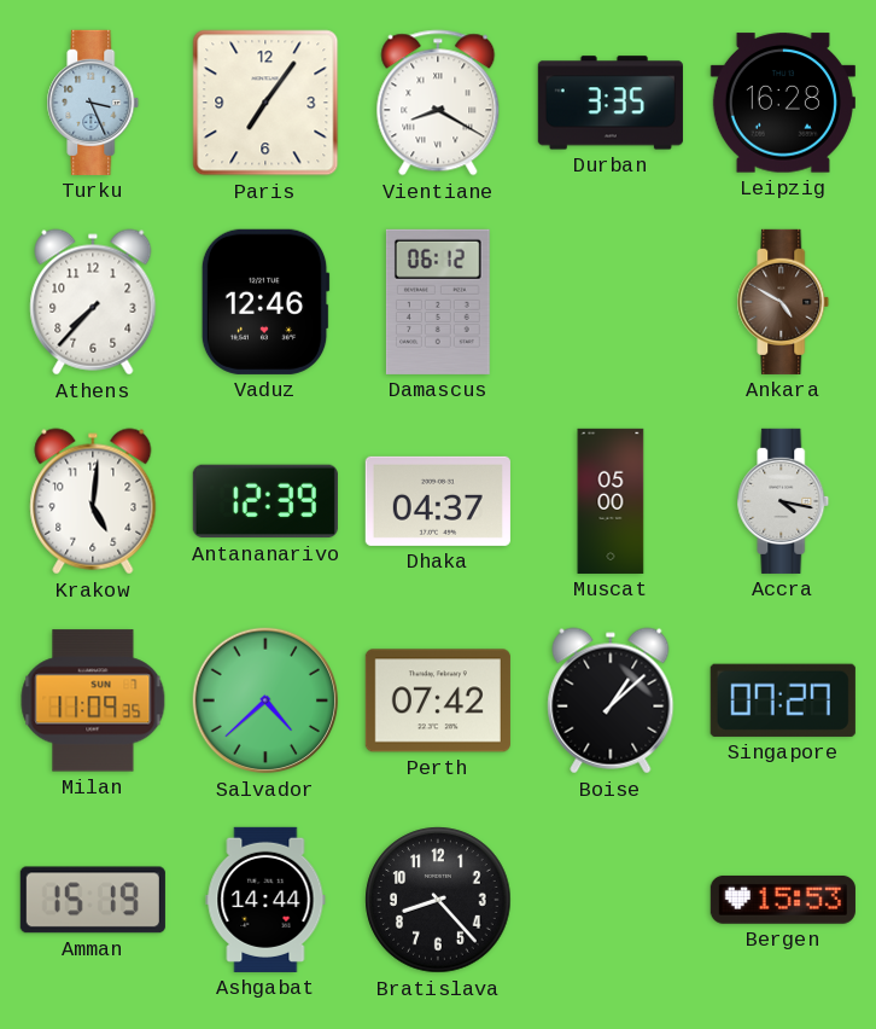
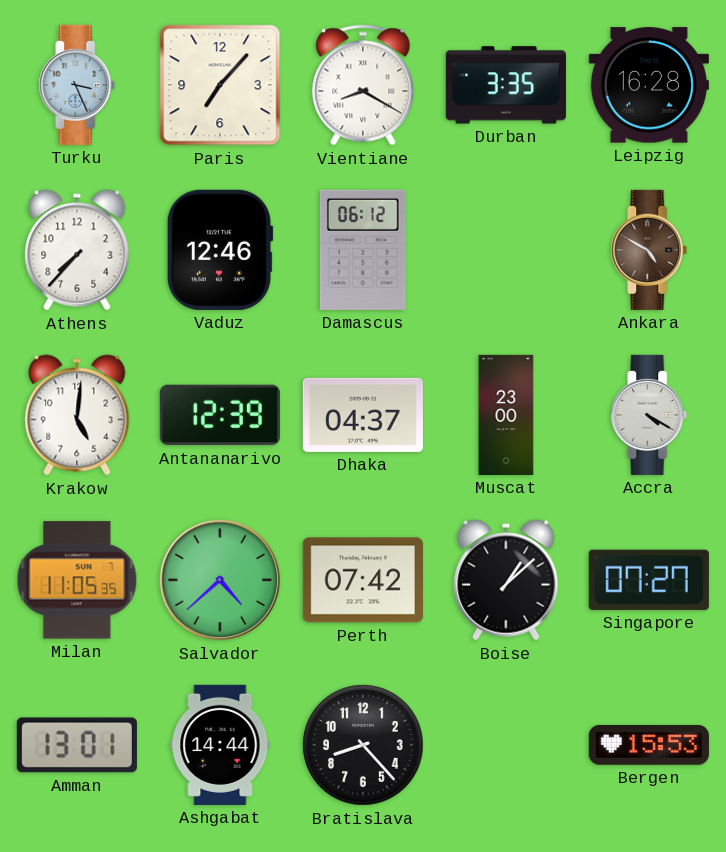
Paris: 7:06 -> 7:07 (220, 85)
Muscat: 05:00 -> 23:00 (506, 415)
Accra: 4:17 -> 4:20 (649, 415)
Milan: 11:09 -> 11:05 (77, 580)
Amman: 15:19 -> 13:01 (77, 745)
